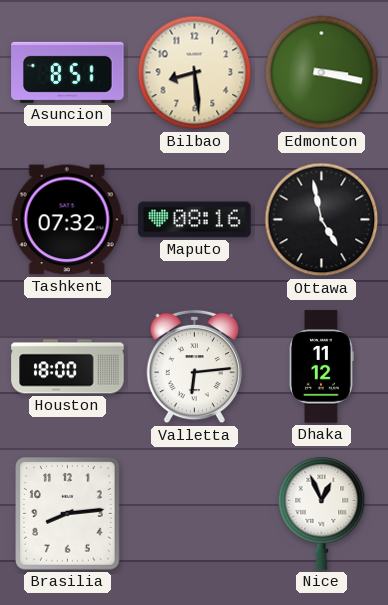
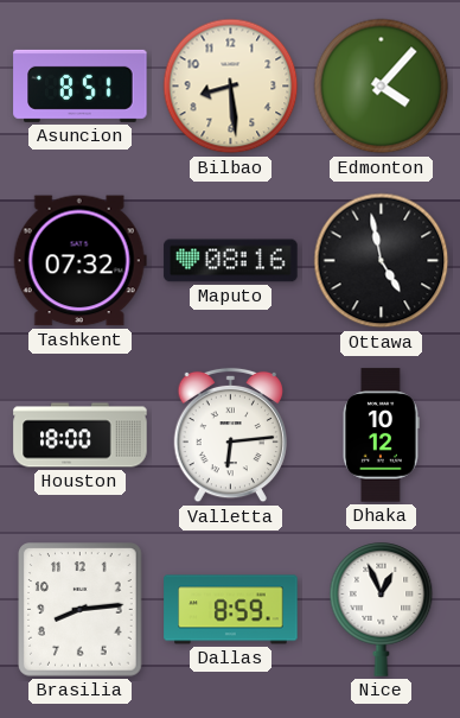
Edmonton: 3:17 -> 4:07 (382, 87)
Dhaka: 11:12 -> 10:12 (381, 436)
Dallas: none -> 8:59 (231, 610)
